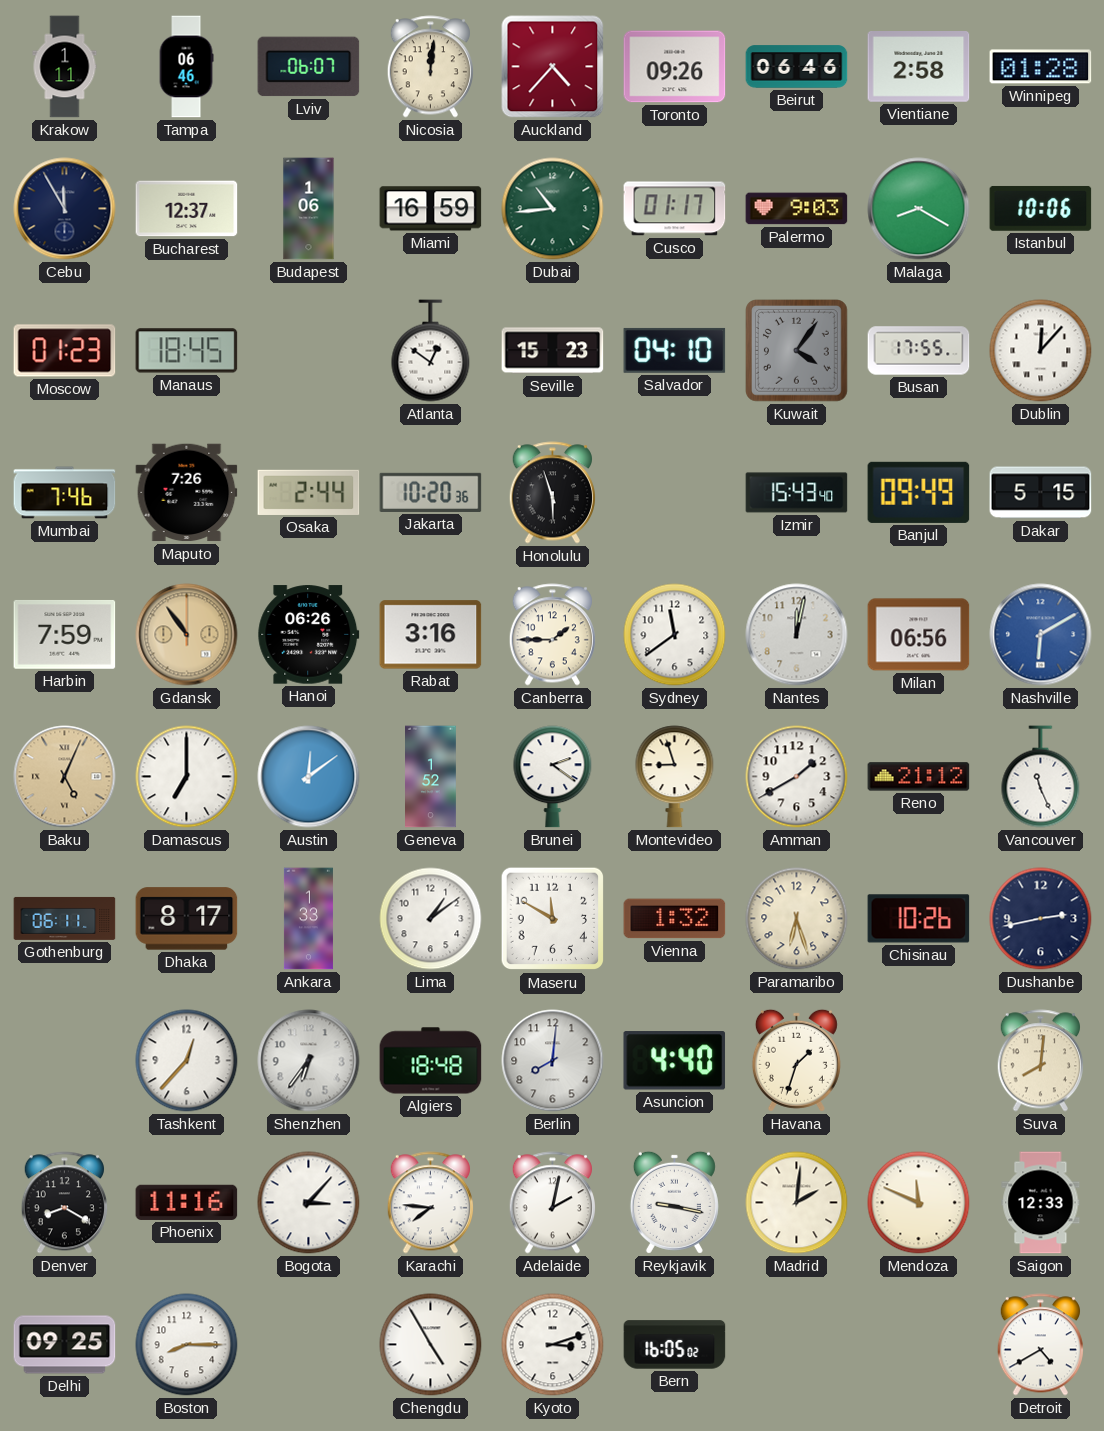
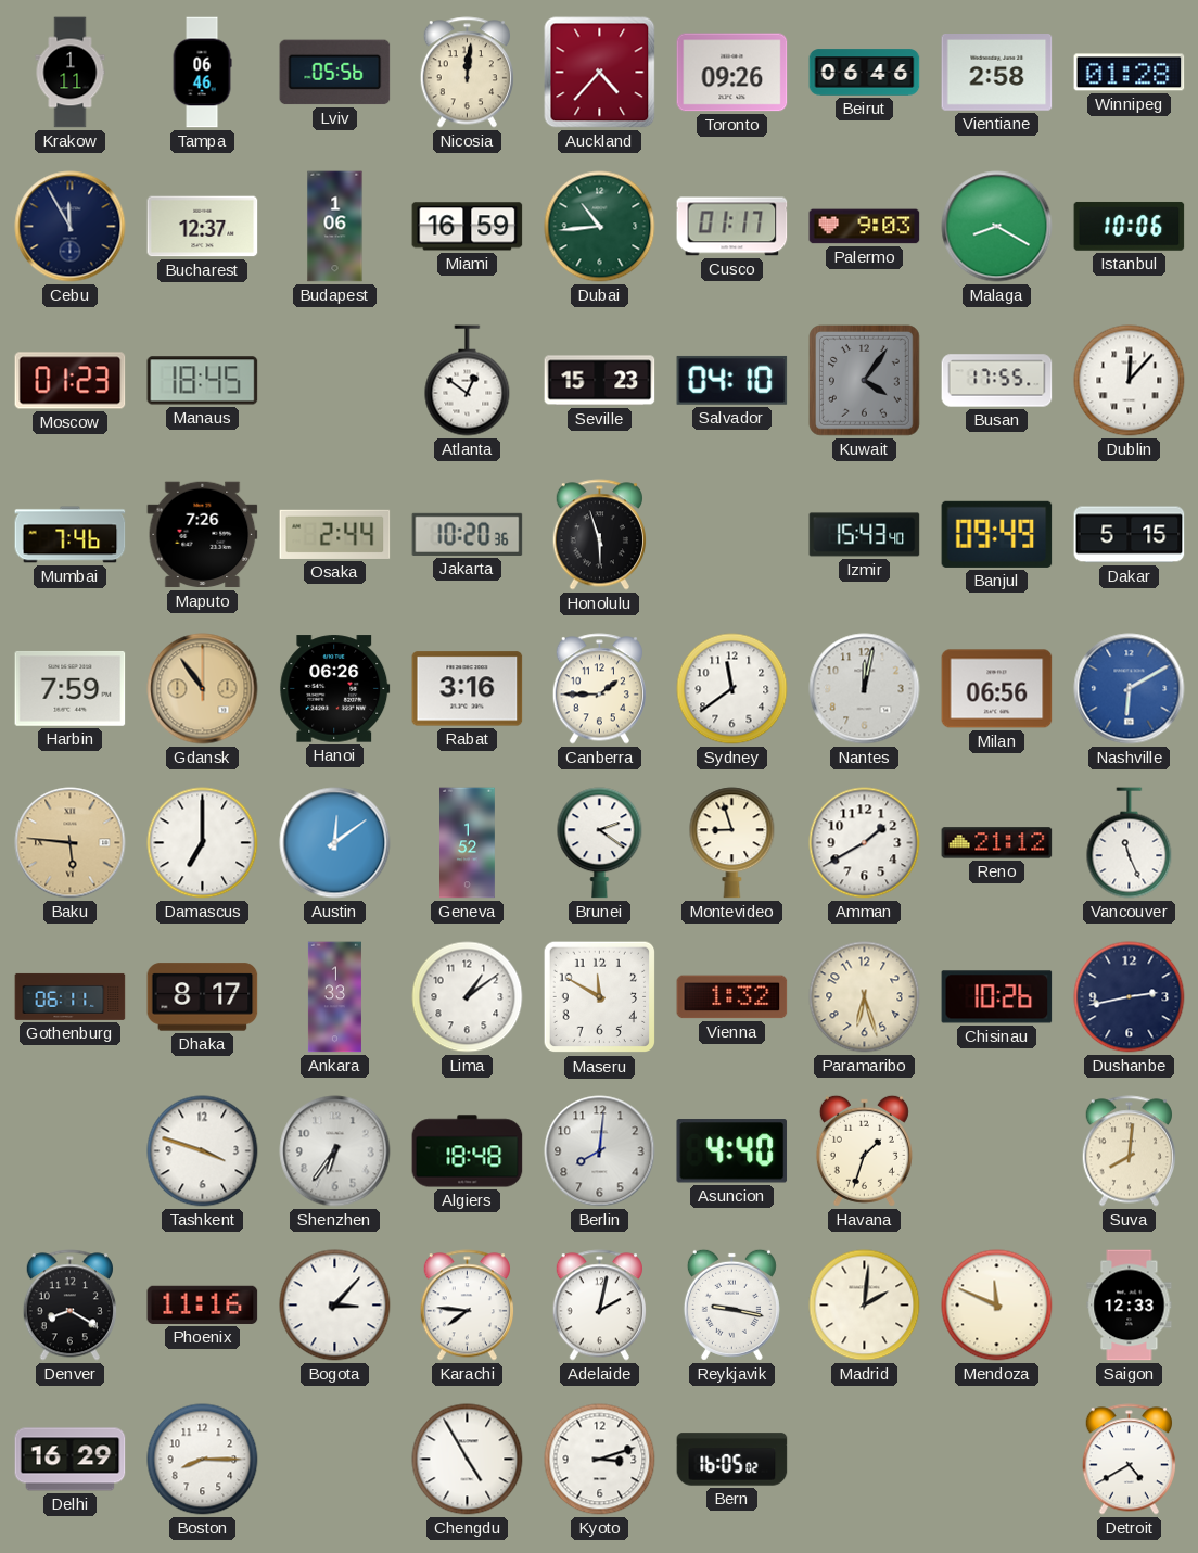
Lviv: 06:07 -> 05:56 (335, 73)
Baku: 5:04 -> 5:46 (71, 843)
Tashkent: 12:37 -> 3:48 (203, 1151)
Delhi: 09:25 -> 16:29 (71, 1460)
